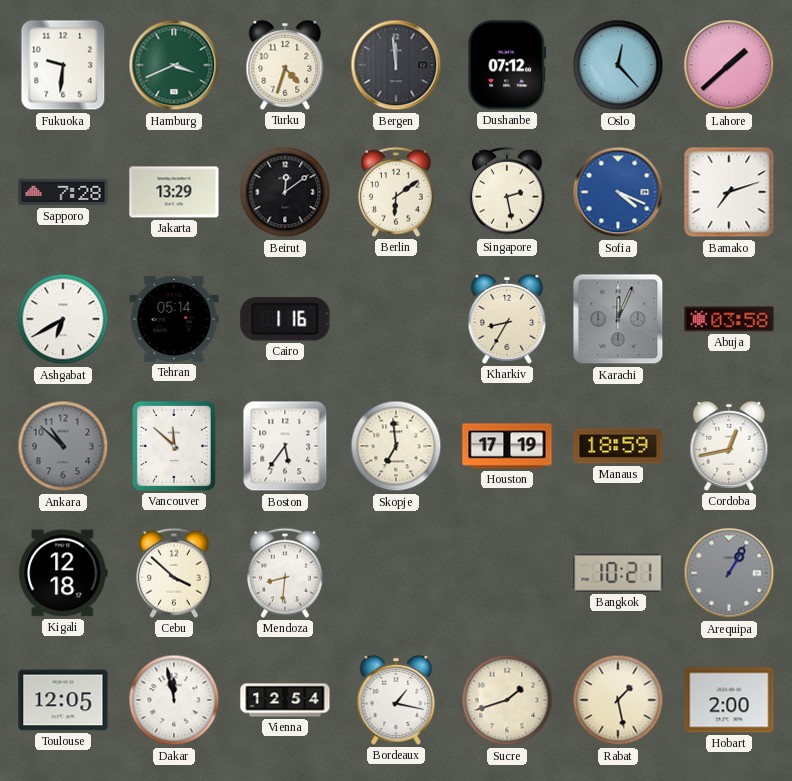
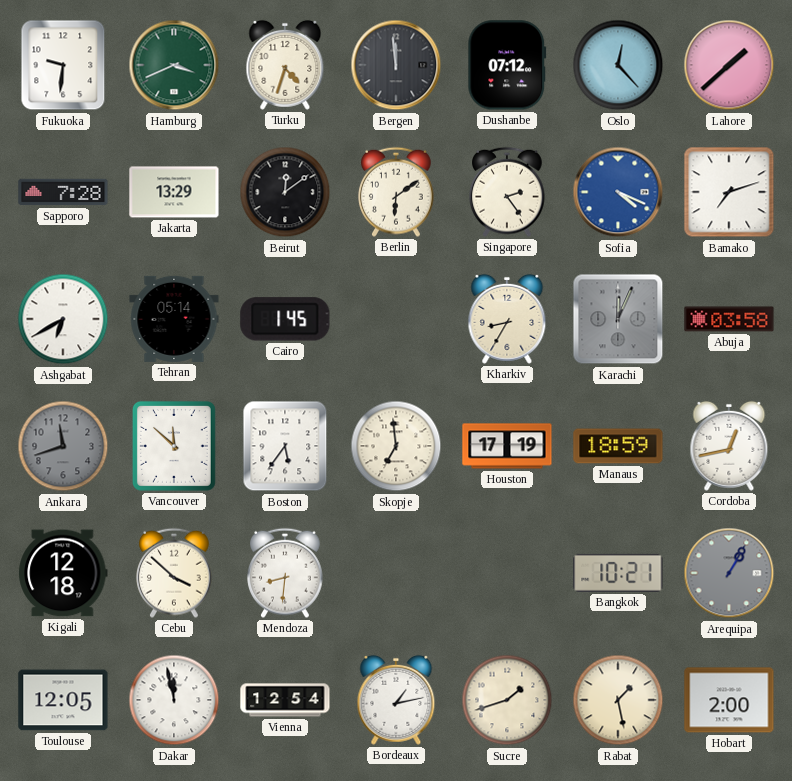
Singapore: 2:28 -> 2:24 (508, 192)
Cairo: 1:16 -> 1:45 (285, 319)
Ankara: 10:52 -> 11:42 (63, 446)
Bordeaux: 1:17 -> 1:13 (396, 700)
